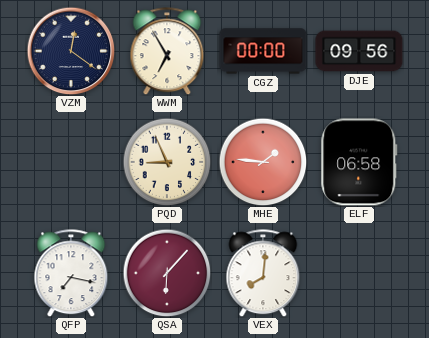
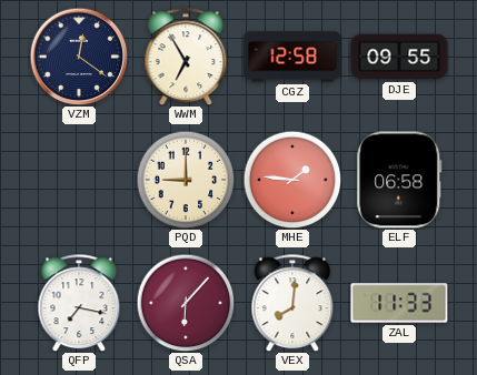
CGZ: 00:00 -> 12:58 (292, 57)
DJE: 09:56 -> 09:55 (399, 57)
PQD: 8:56 -> 9:00 (186, 180)
ZAL: none -> 11:33 (399, 303)
